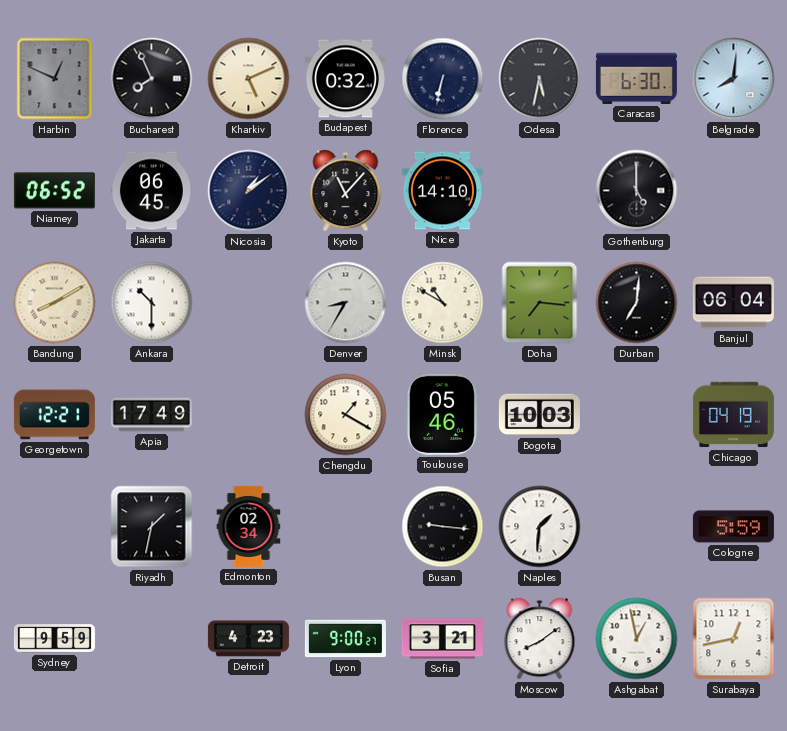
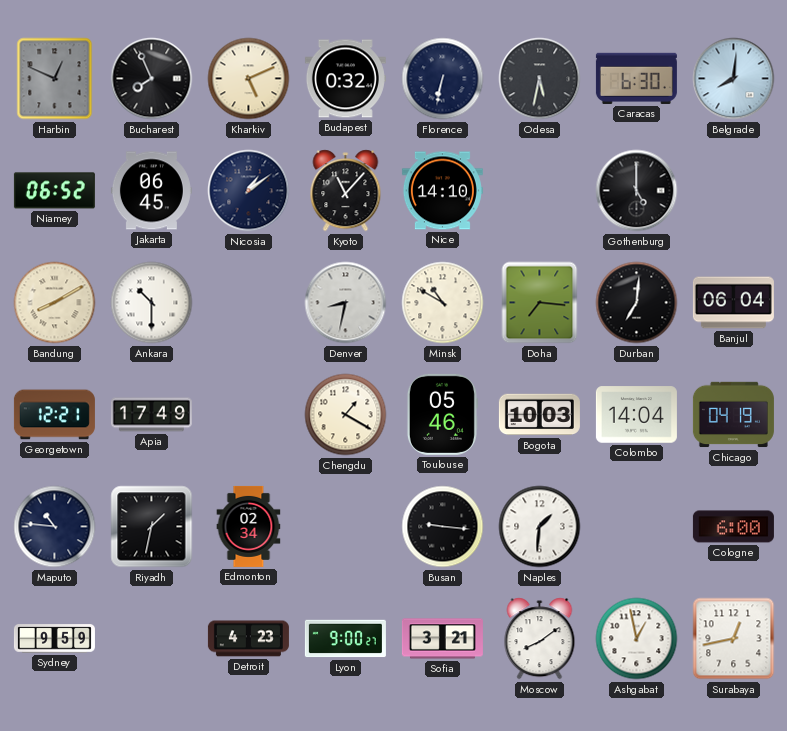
Denver: 8:35 -> 8:32 (346, 303)
Colombo: none -> 14:04 (636, 415)
Maputo: none -> 10:46 (55, 527)
Cologne: 5:59 -> 6:00 (733, 527)
